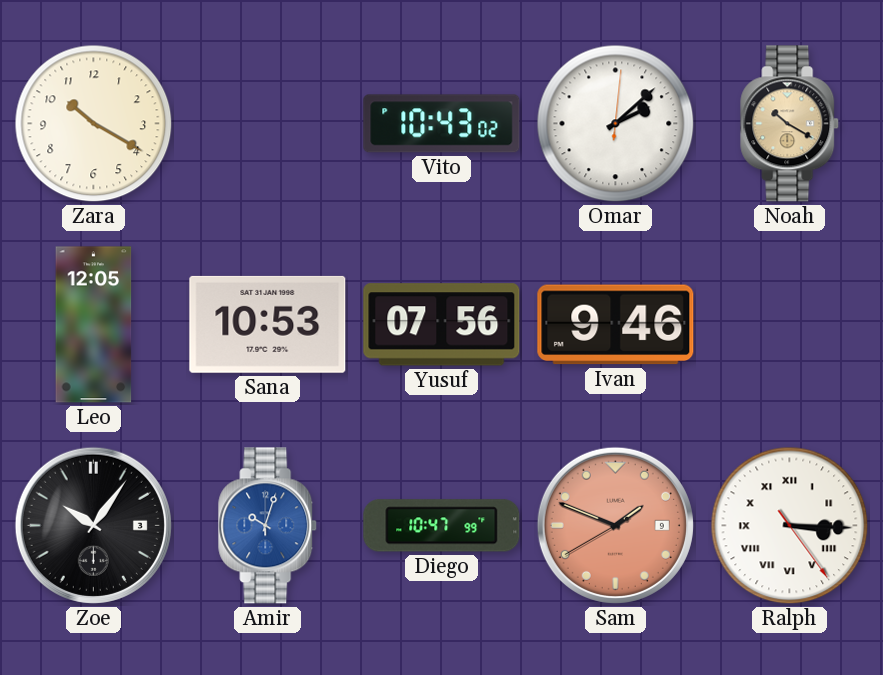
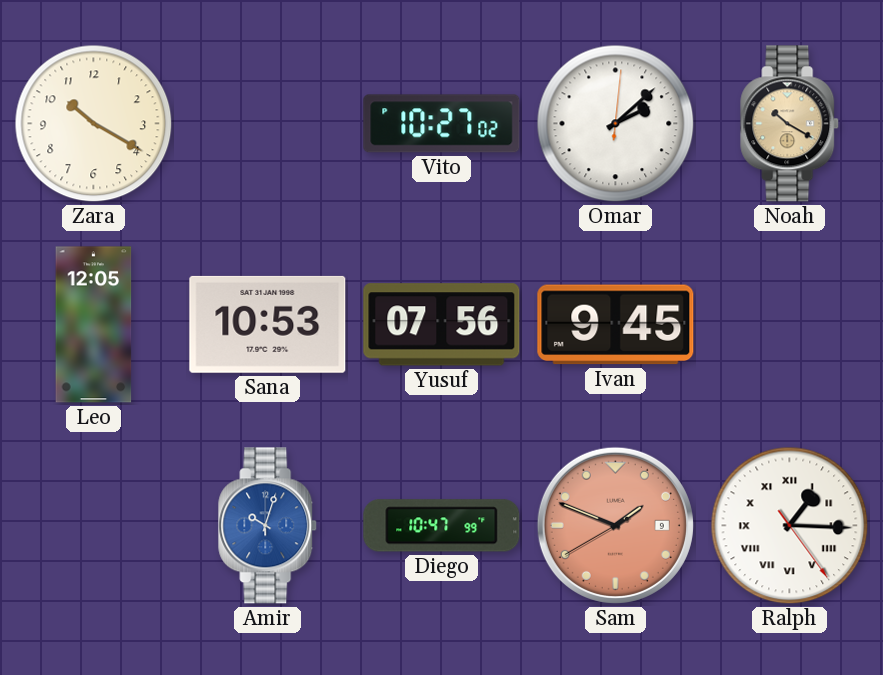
Vito: 10:43 -> 10:27 (442, 124)
Ivan: 9:46 -> 9:45 (616, 325)
Zoe: 10:06 -> none (93, 525)
Ralph: 3:15 -> 1:15 (790, 526)
